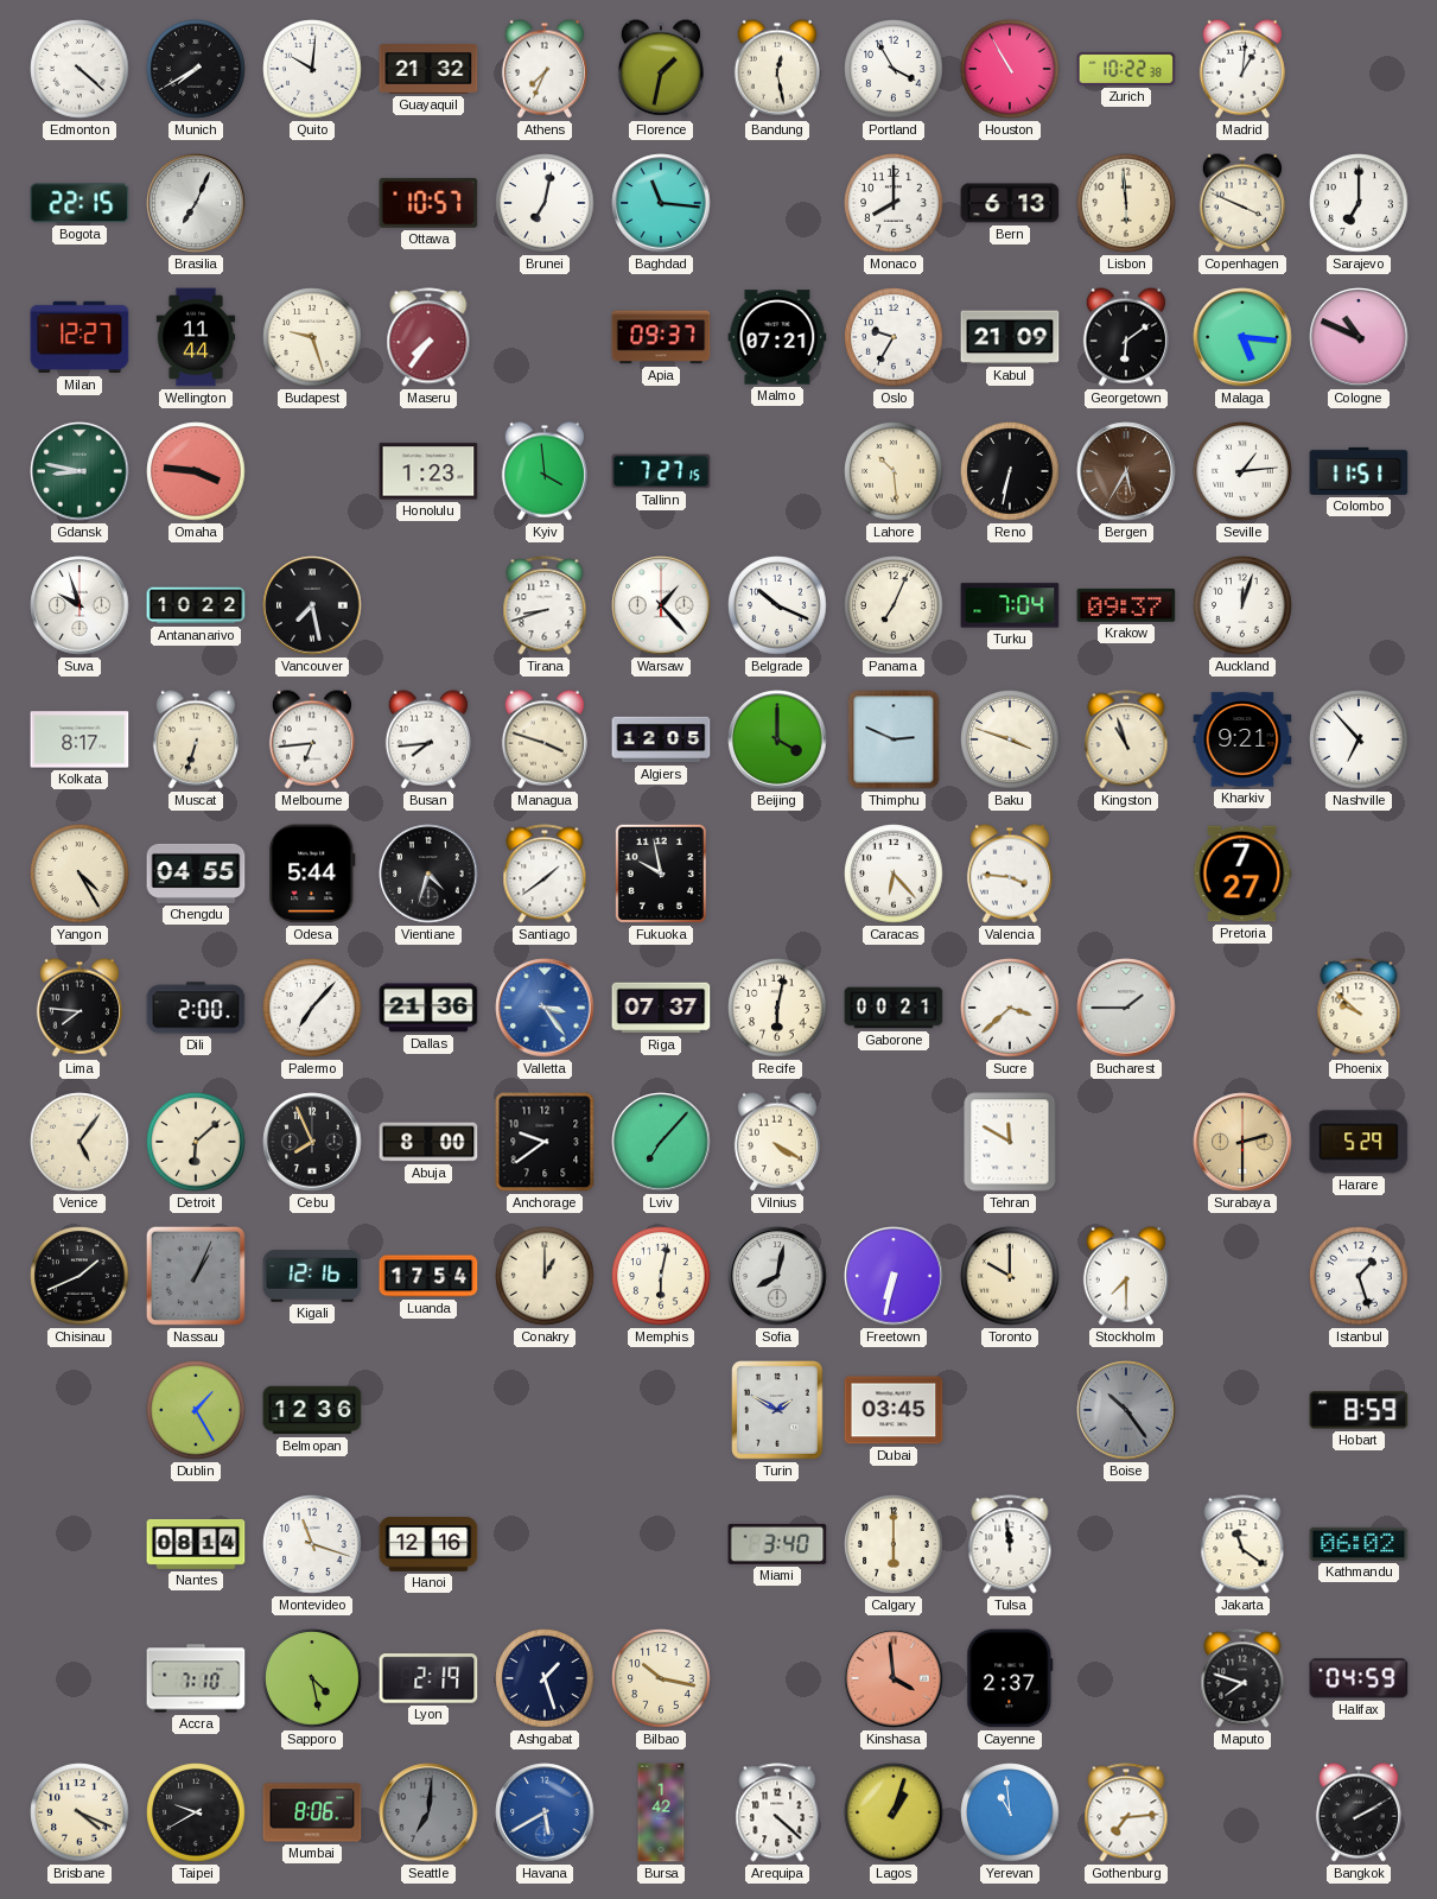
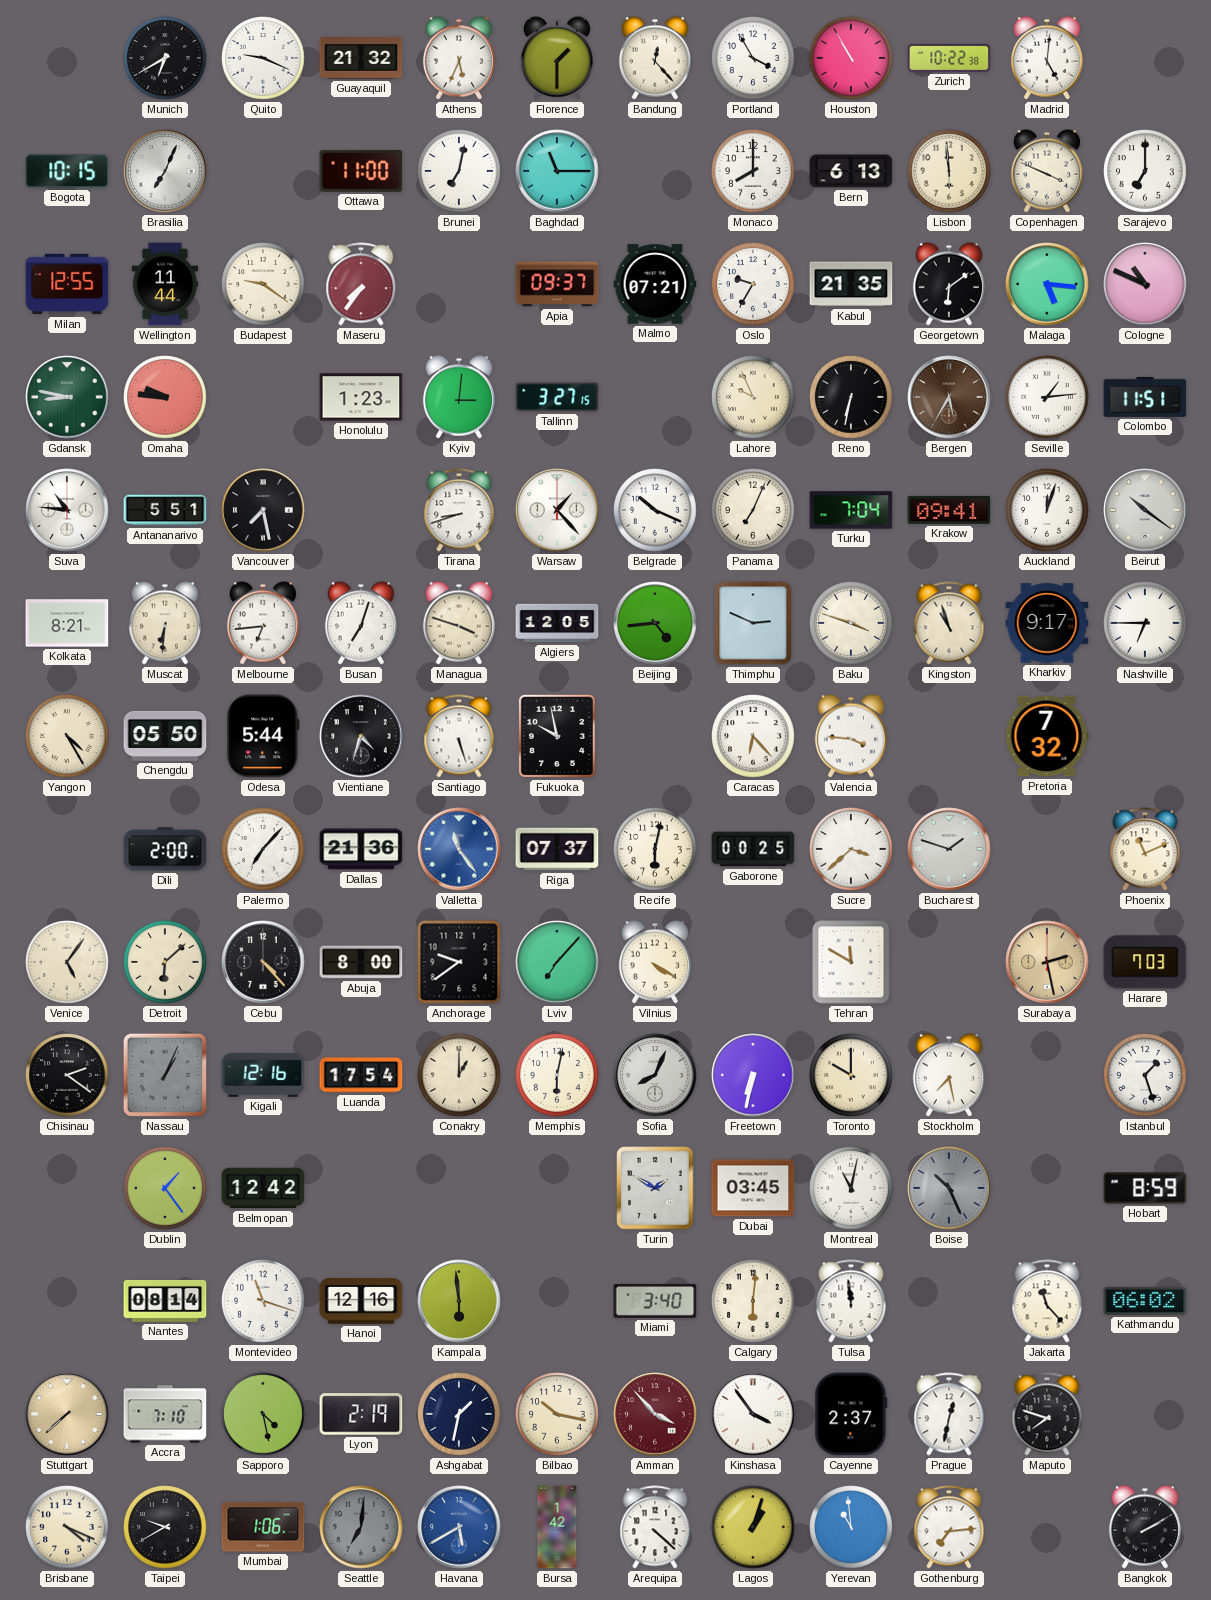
Edmonton: 4:22 -> none (80, 69)
Munich: 7:40 -> 6:40 (165, 58)
Quito: 10:01 -> 9:19 (263, 58)
Athens: 7:34 -> 5:34 (459, 58)
Florence: 1:32 -> 1:30 (557, 58)
Bandung: 12:28 -> 12:23 (655, 58)
Madrid: 1:01 -> 5:01 (1047, 58)
Bogota: 22:15 -> 10:15 (67, 171)
Ottawa: 10:57 -> 11:00 (361, 171)
Baghdad: 11:16 -> 11:15 (557, 171)
Milan: 12:27 -> 12:55 (67, 284)
Budapest: 9:27 -> 9:21 (263, 284)
Kabul: 21:09 -> 21:35 (851, 284)
Omaha: 3:46 -> 9:46 (165, 397)
Kyiv: 3:59 -> 3:01 (459, 397)
Tallinn: 7:27 -> 3:27 (557, 397)
Lahore: 10:29 -> 9:56 (753, 397)
Suva: 9:57 -> 10:46 (67, 510)
Antananarivo: 10:22 -> 5:51 (165, 510)
Krakow: 09:37 -> 09:41 (949, 510)
Beirut: none -> 10:21 (1145, 510)
Kolkata: 8:17 -> 8:21 (67, 623)
Muscat: 6:33 -> 6:31 (165, 623)
Busan: 7:44 -> 7:03 (361, 623)
Beijing: 4:00 -> 4:44 (655, 623)
Kharkiv: 9:21 -> 9:17 (1047, 623)
Nashville: 6:53 -> 6:45 (1145, 623)
Chengdu: 04:55 -> 05:50 (165, 736)
Santiago: 1:39 -> 5:27 (459, 736)
Pretoria: 7:27 -> 7:32 (1047, 736)
Lima: 7:46 -> none (80, 1008)
Valletta: 3:24 -> 11:24 (459, 849)
Gaborone: 00:21 -> 00:25 (753, 849)
Bucharest: 1:45 -> 1:48 (949, 849)
Phoenix: 9:52 -> 11:11 (1145, 849)
Cebu: 7:56 -> 4:23 (263, 962)
Surabaya: 2:30 -> 2:28 (1047, 962)
Harare: 5:29 -> 7:03 (1145, 962)
Chisinau: 1:41 -> 2:21 (67, 1075)
Sofia: 8:02 -> 8:04 (655, 1075)
Stockholm: 7:30 -> 7:28 (949, 1075)
Dublin: 1:25 -> 1:24 (165, 1188)
Belmopan: 12:36 -> 12:42 (263, 1188)
Montreal: none -> 11:02 (851, 1188)
Boise: 10:24 -> 10:26 (949, 1188)
Kampala: none -> 5:59 (459, 1301)
Calgary: 6:00 -> 6:01 (753, 1301)
Jakarta: 11:21 -> 11:23 (1047, 1301)
Stuttgart: none -> 7:38 (67, 1414)
Ashgabat: 1:27 -> 1:32 (459, 1414)
Amman: none -> 3:53 (655, 1414)
Kinshasa: 3:59 -> 3:54 (753, 1414)
Kinshasa dial: salmon -> white (753, 1414)
Prague: none -> 12:32 (949, 1414)
Halifax: 04:59 -> none (1359, 1678)
Mumbai: 8:06 -> 1:06 (263, 1527)
